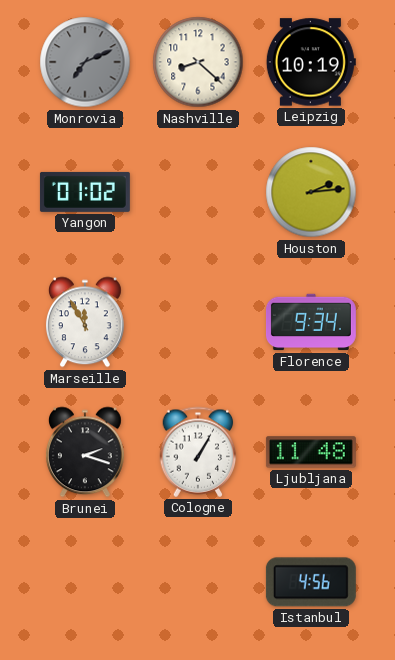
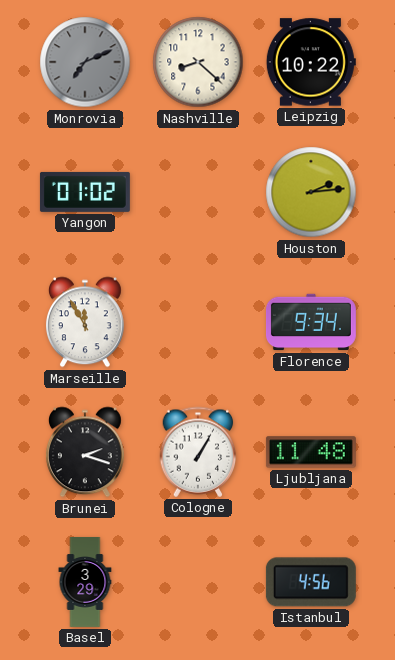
Leipzig: 10:19 -> 10:22 (311, 62)
Basel: none -> 3:29 (85, 582)
